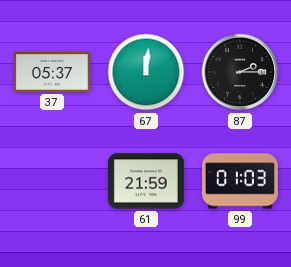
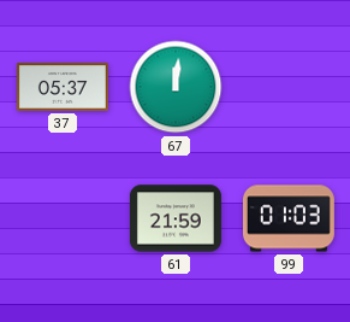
87: 2:15 -> none (240, 72)
